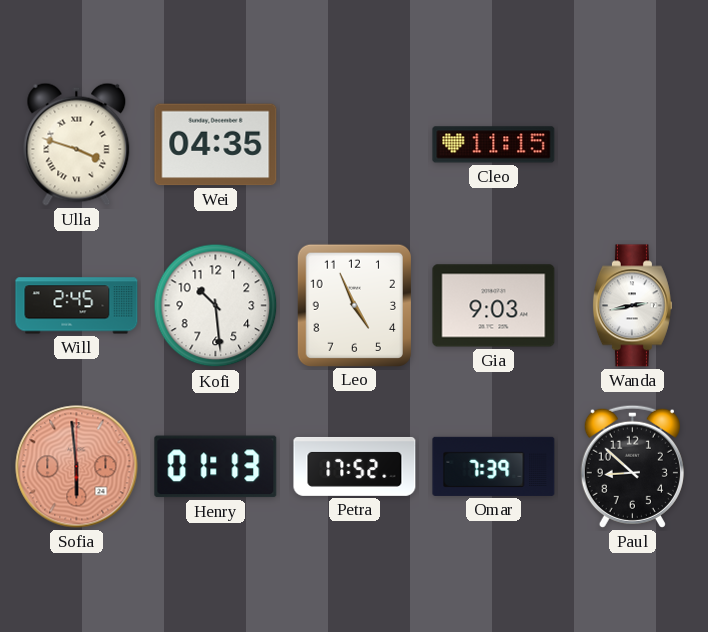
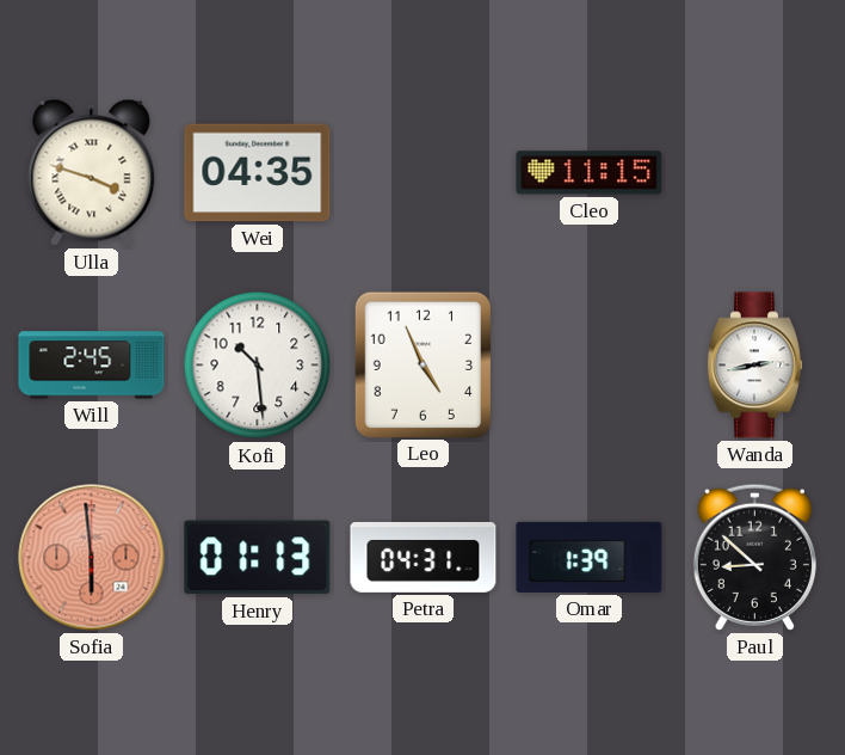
Gia: 9:03 -> none (494, 306)
Petra: 17:52 -> 04:31 (424, 557)
Omar: 7:39 -> 1:39 (590, 557)
